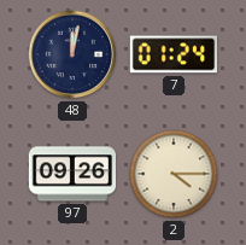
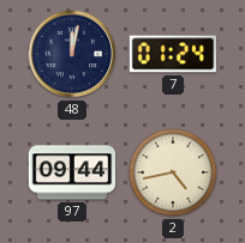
97: 09:26 -> 09:44 (72, 172)
2: 4:15 -> 4:43 (173, 172)
